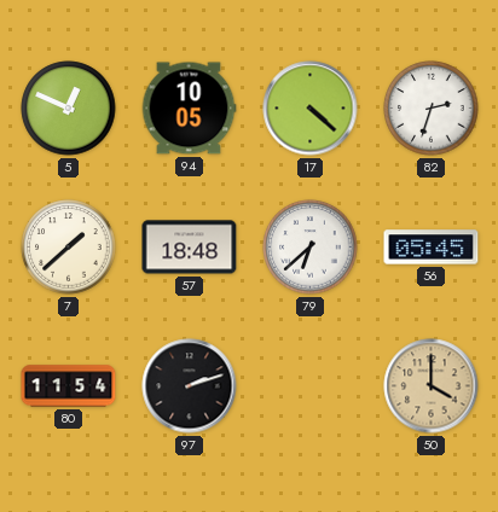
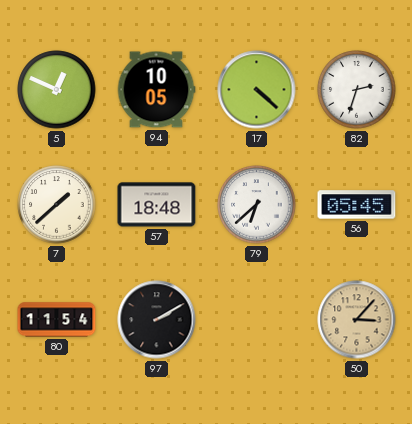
97: 2:12 -> 2:10 (157, 320)
50: 4:00 -> 3:07 (357, 320)
